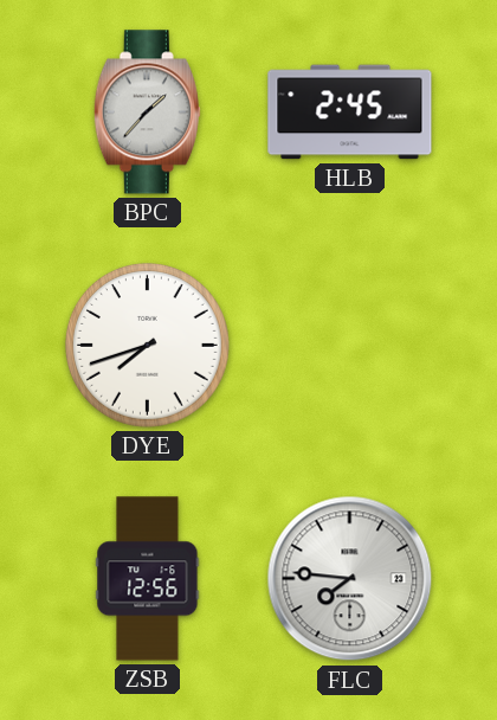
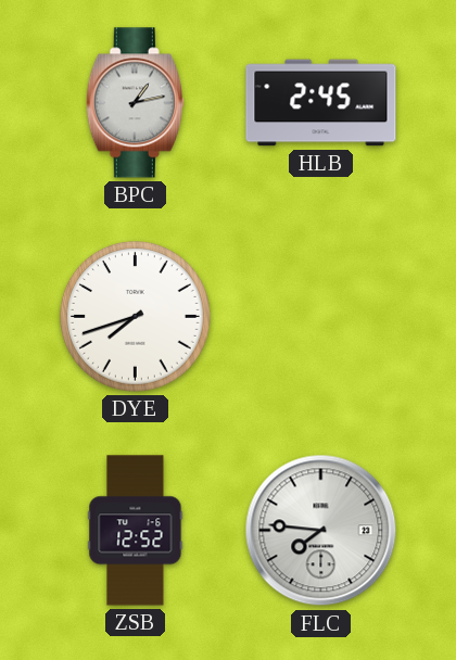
BPC: 1:37 -> 1:13 (135, 103)
ZSB: 12:56 -> 12:52 (136, 531)
